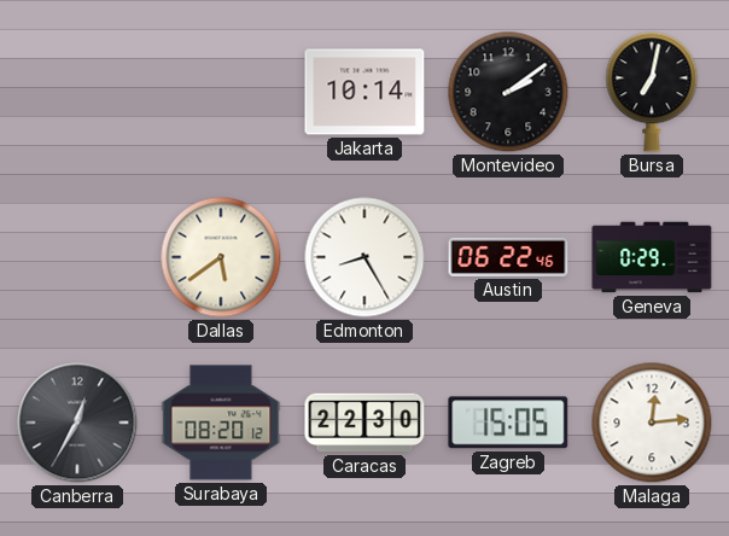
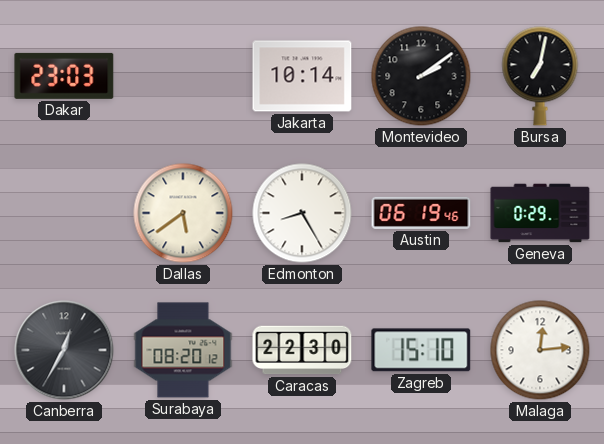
Dakar: none -> 23:03 (64, 76)
Austin: 06:22 -> 06:19 (421, 213)
Zagreb: 15:05 -> 15:10 (421, 350)
